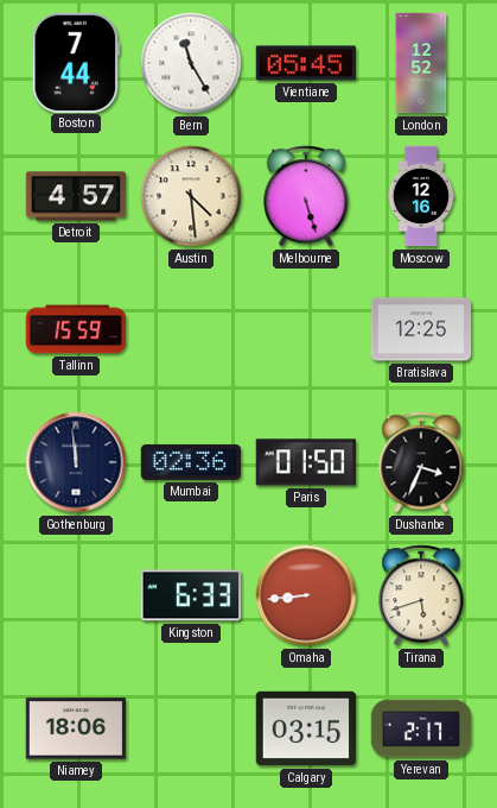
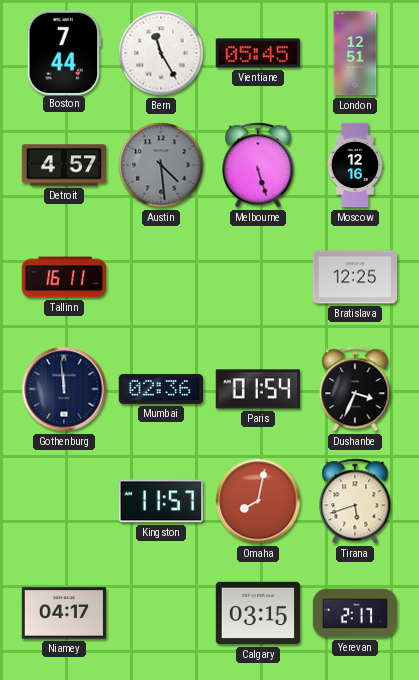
London: 12:52 -> 12:51 (355, 53)
Austin dial: cream -> grey (161, 165)
Tallinn: 15:59 -> 16:11 (64, 277)
Paris: 01:50 -> 01:54 (257, 389)
Kingston: 6:33 -> 11:57 (160, 501)
Omaha: 8:44 -> 8:02 (258, 501)
Niamey: 18:06 -> 04:17 (64, 613)
